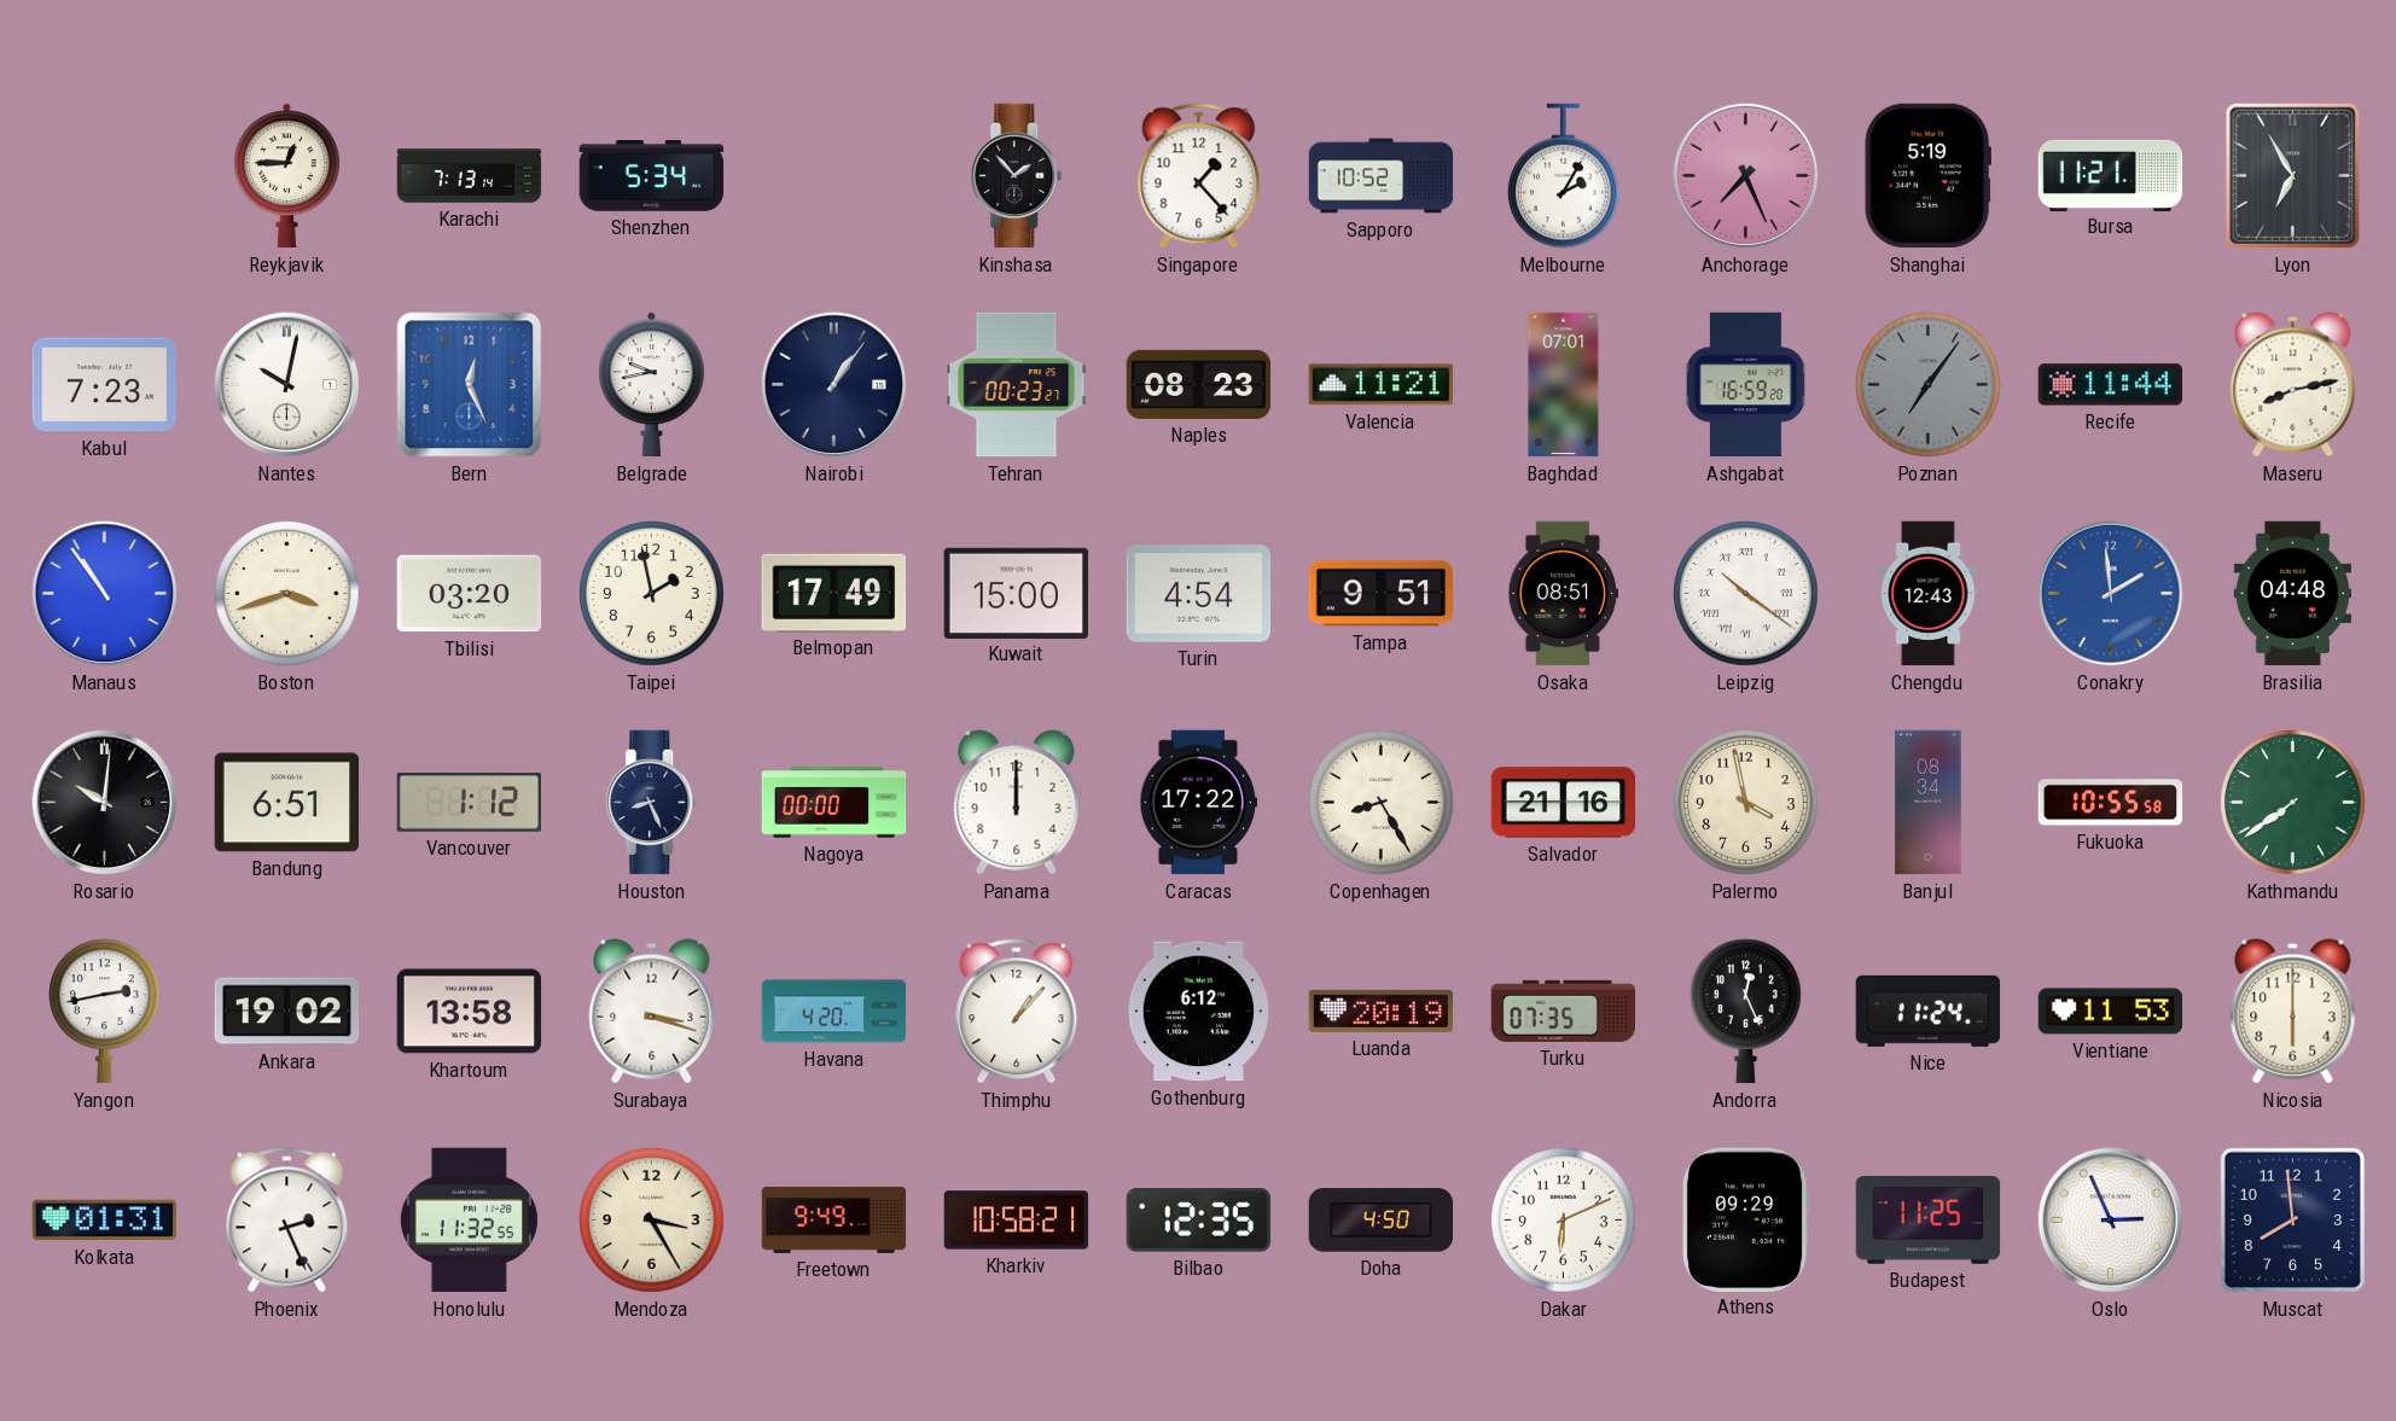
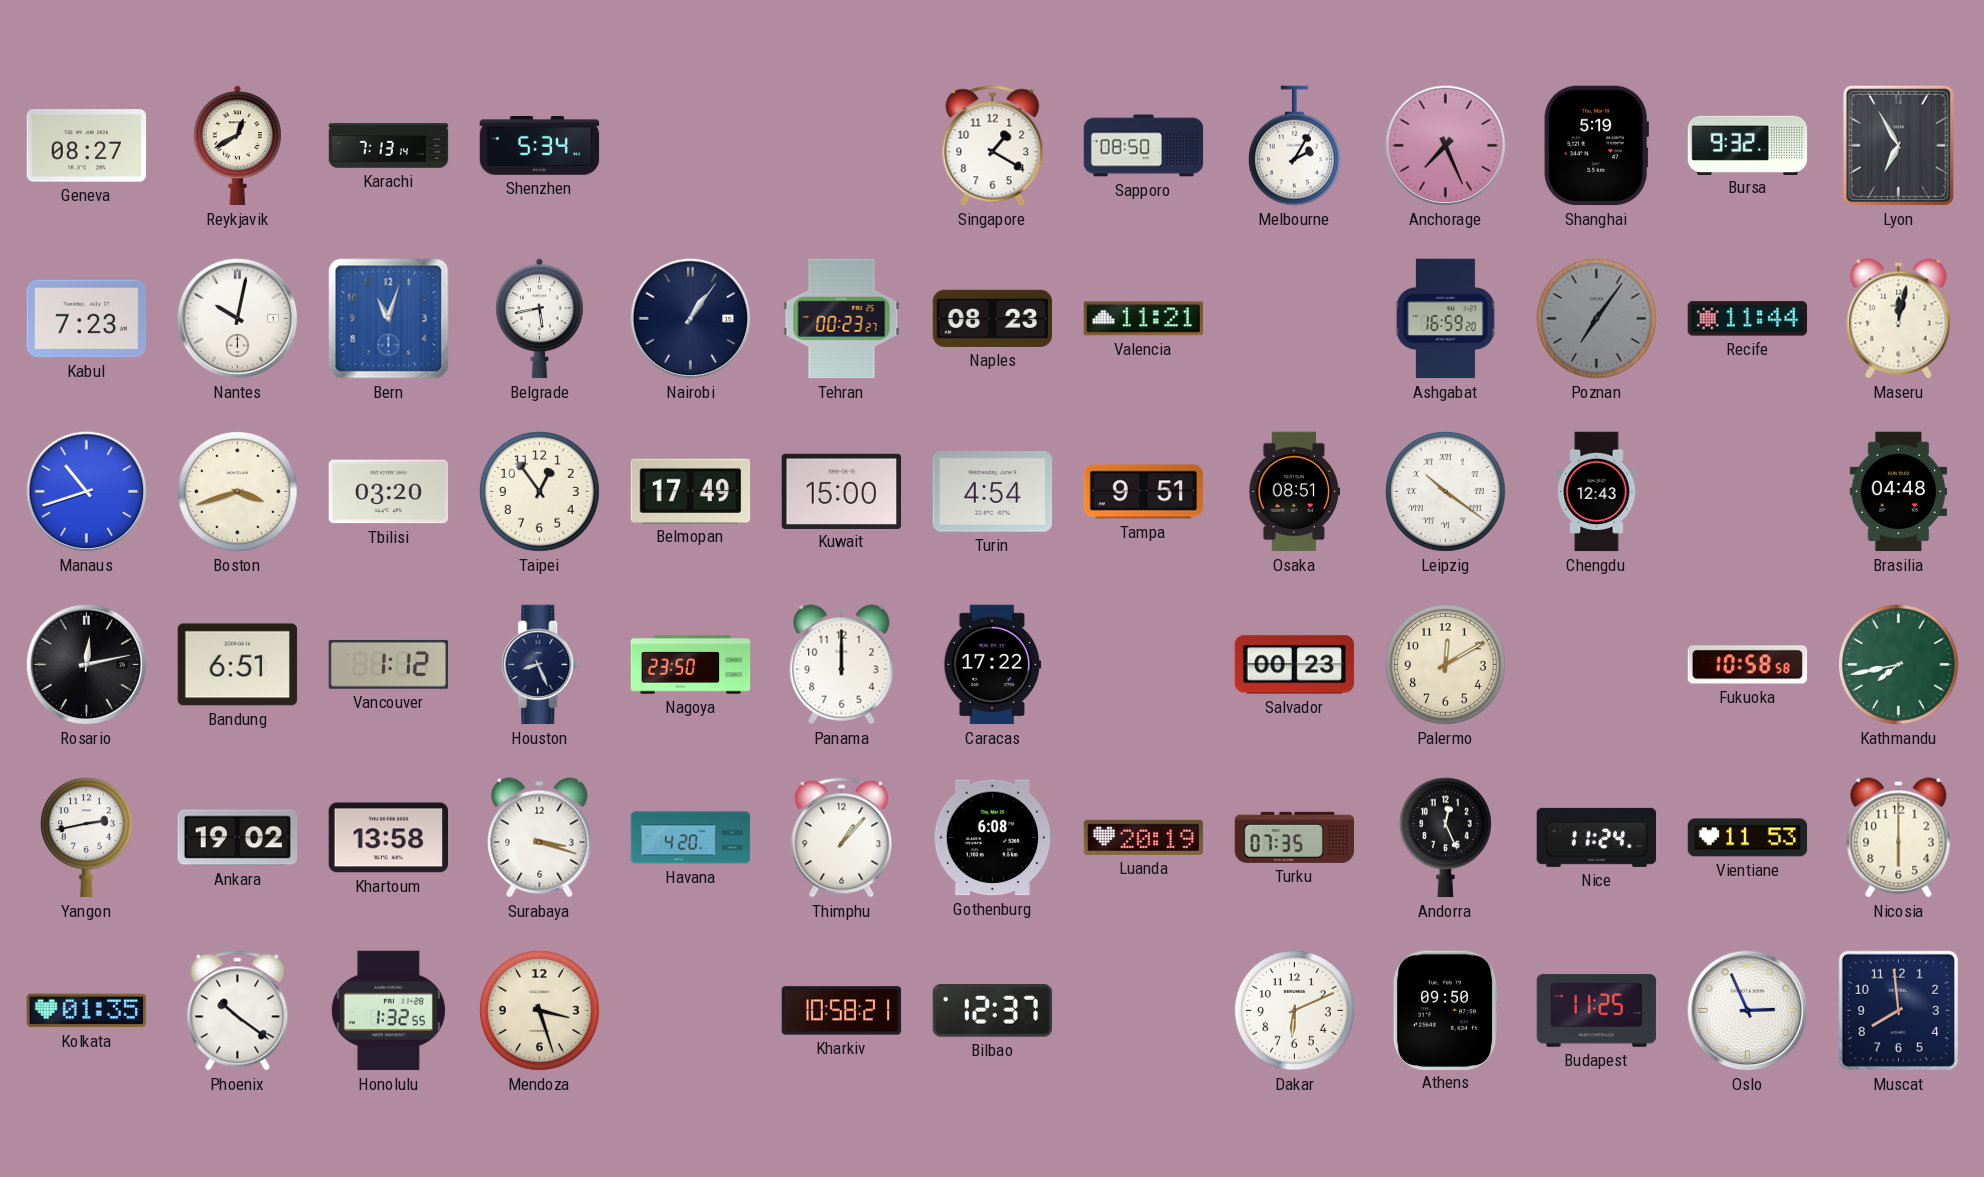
Geneva: none -> 08:27 (87, 146)
Reykjavik: 12:45 -> 12:40 (237, 146)
Kinshasa: 1:53 -> none (1017, 176)
Singapore: 1:23 -> 1:20 (993, 146)
Sapporo: 10:52 -> 08:50 (1144, 146)
Bursa: 11:21 -> 9:32 (1748, 145)
Bern: 12:26 -> 11:03 (389, 319)
Belgrade: 9:43 -> 5:43 (539, 319)
Baghdad: 07:01 -> none (1564, 385)
Maseru: 8:13 -> 12:02 (1899, 319)
Manaus: 10:54 -> 10:42 (87, 492)
Taipei: 1:58 -> 12:54 (540, 492)
Conakry: 1:59 -> none (2111, 594)
Rosario: 10:01 -> 12:13 (87, 665)
Nagoya: 00:00 -> 23:50 (691, 665)
Copenhagen: 8:25 -> none (1382, 803)
Salvador: 21:16 -> 00:23 (1295, 665)
Palermo: 3:58 -> 12:10 (1446, 665)
Banjul: 08:34 -> none (1929, 803)
Fukuoka: 10:55 -> 10:58 (1748, 665)
Kathmandu: 7:39 -> 7:43 (1899, 665)
Gothenburg: 6:12 -> 6:08 (993, 838)
Kolkata: 01:31 -> 01:35 (87, 1011)
Phoenix: 2:26 -> 10:21 (238, 1011)
Honolulu: 11:32 -> 1:32 (388, 1011)
Mendoza: 3:25 -> 3:27 (540, 1011)
Freetown: 9:49 -> none (834, 1219)
Bilbao: 12:35 -> 12:37 (993, 1011)
Doha: 4:50 -> none (1382, 1221)
Athens: 09:29 -> 09:50 (1445, 1010)
